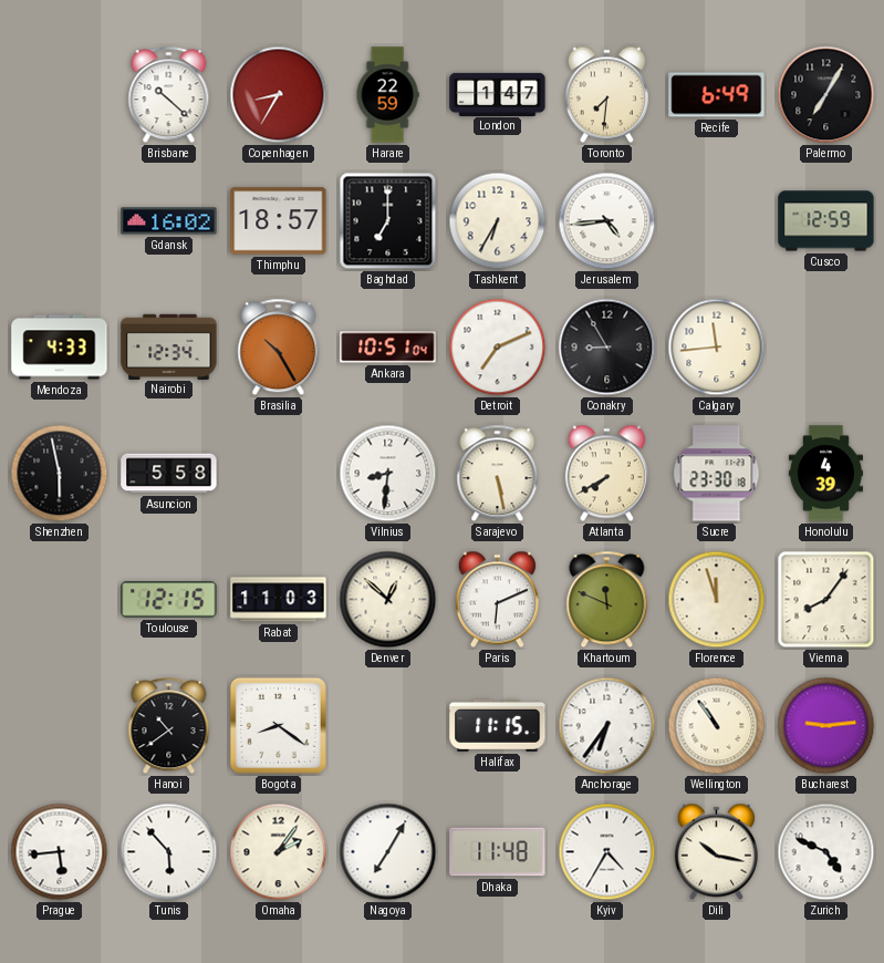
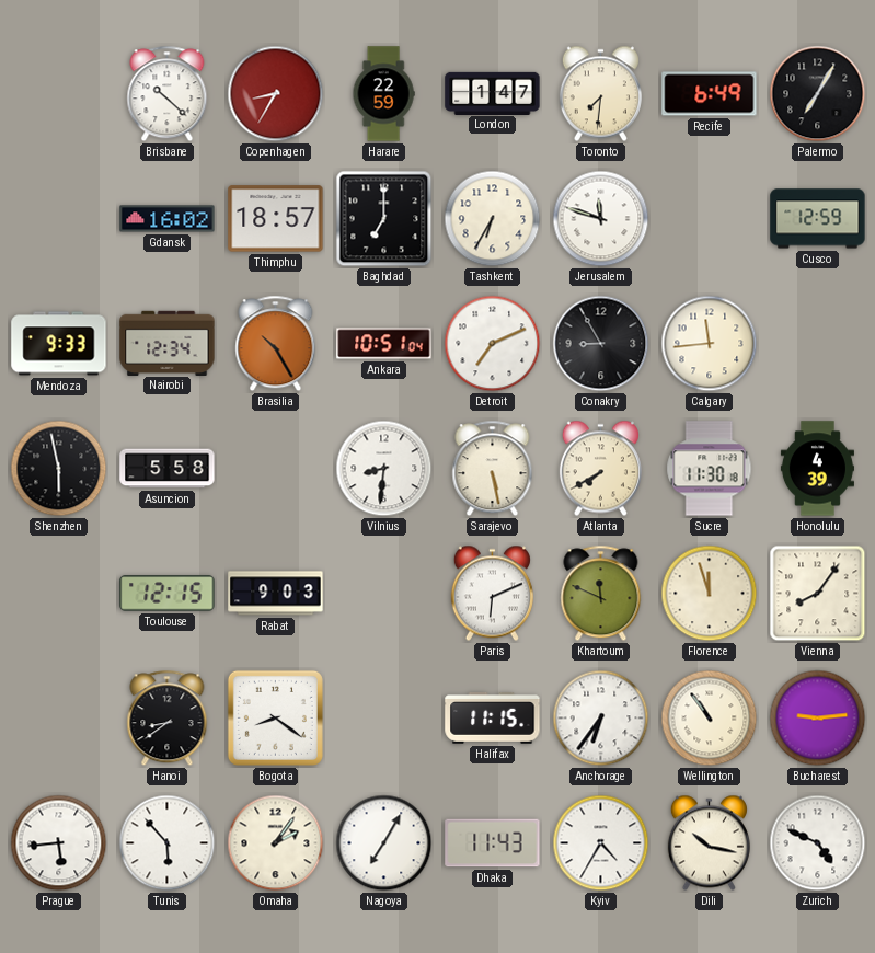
Jerusalem: 4:44 -> 11:48 (601, 219)
Mendoza: 4:33 -> 9:33 (59, 344)
Sucre: 23:30 -> 11:30 (710, 469)
Rabat: 11:03 -> 9:03 (276, 594)
Denver: 12:52 -> none (388, 600)
Hanoi: 10:39 -> 8:39 (168, 719)
Dhaka: 11:48 -> 11:43 (493, 843)
